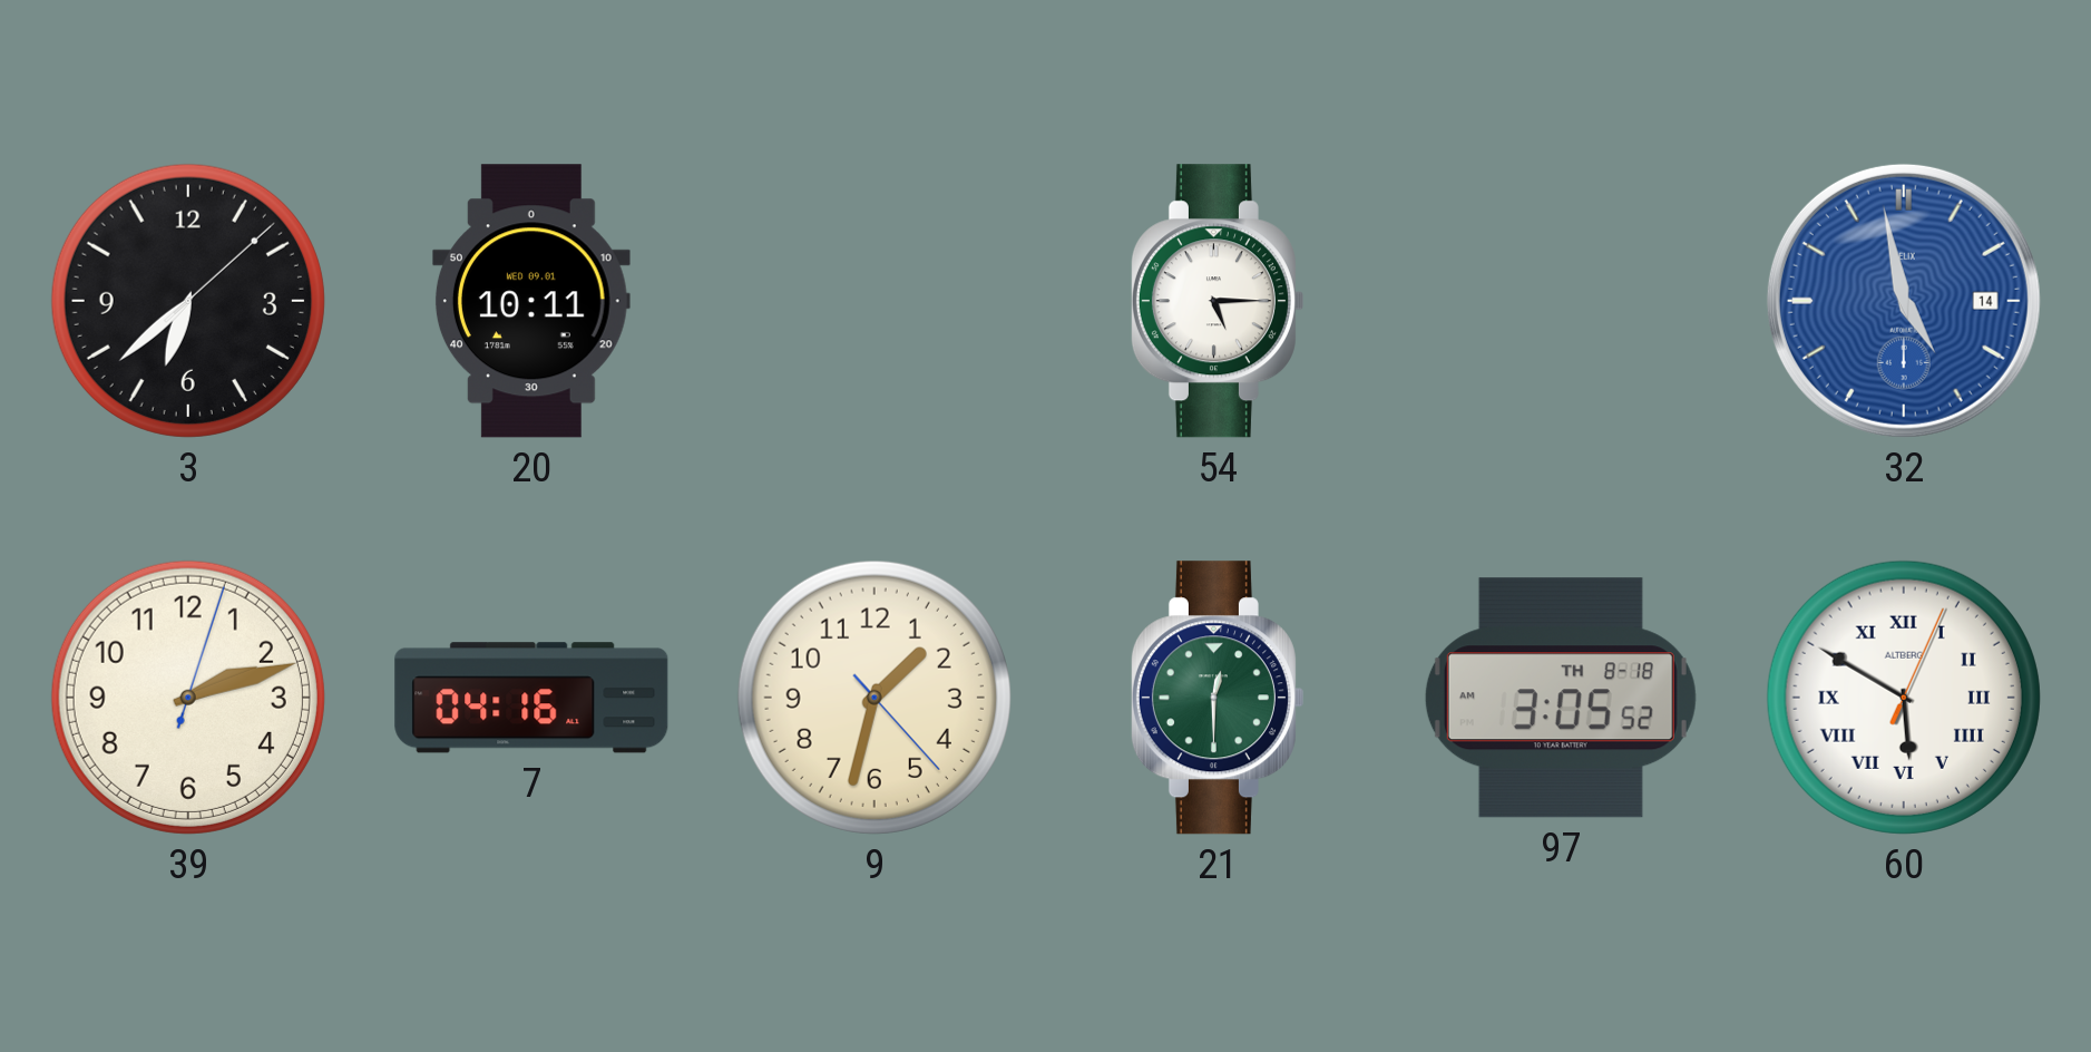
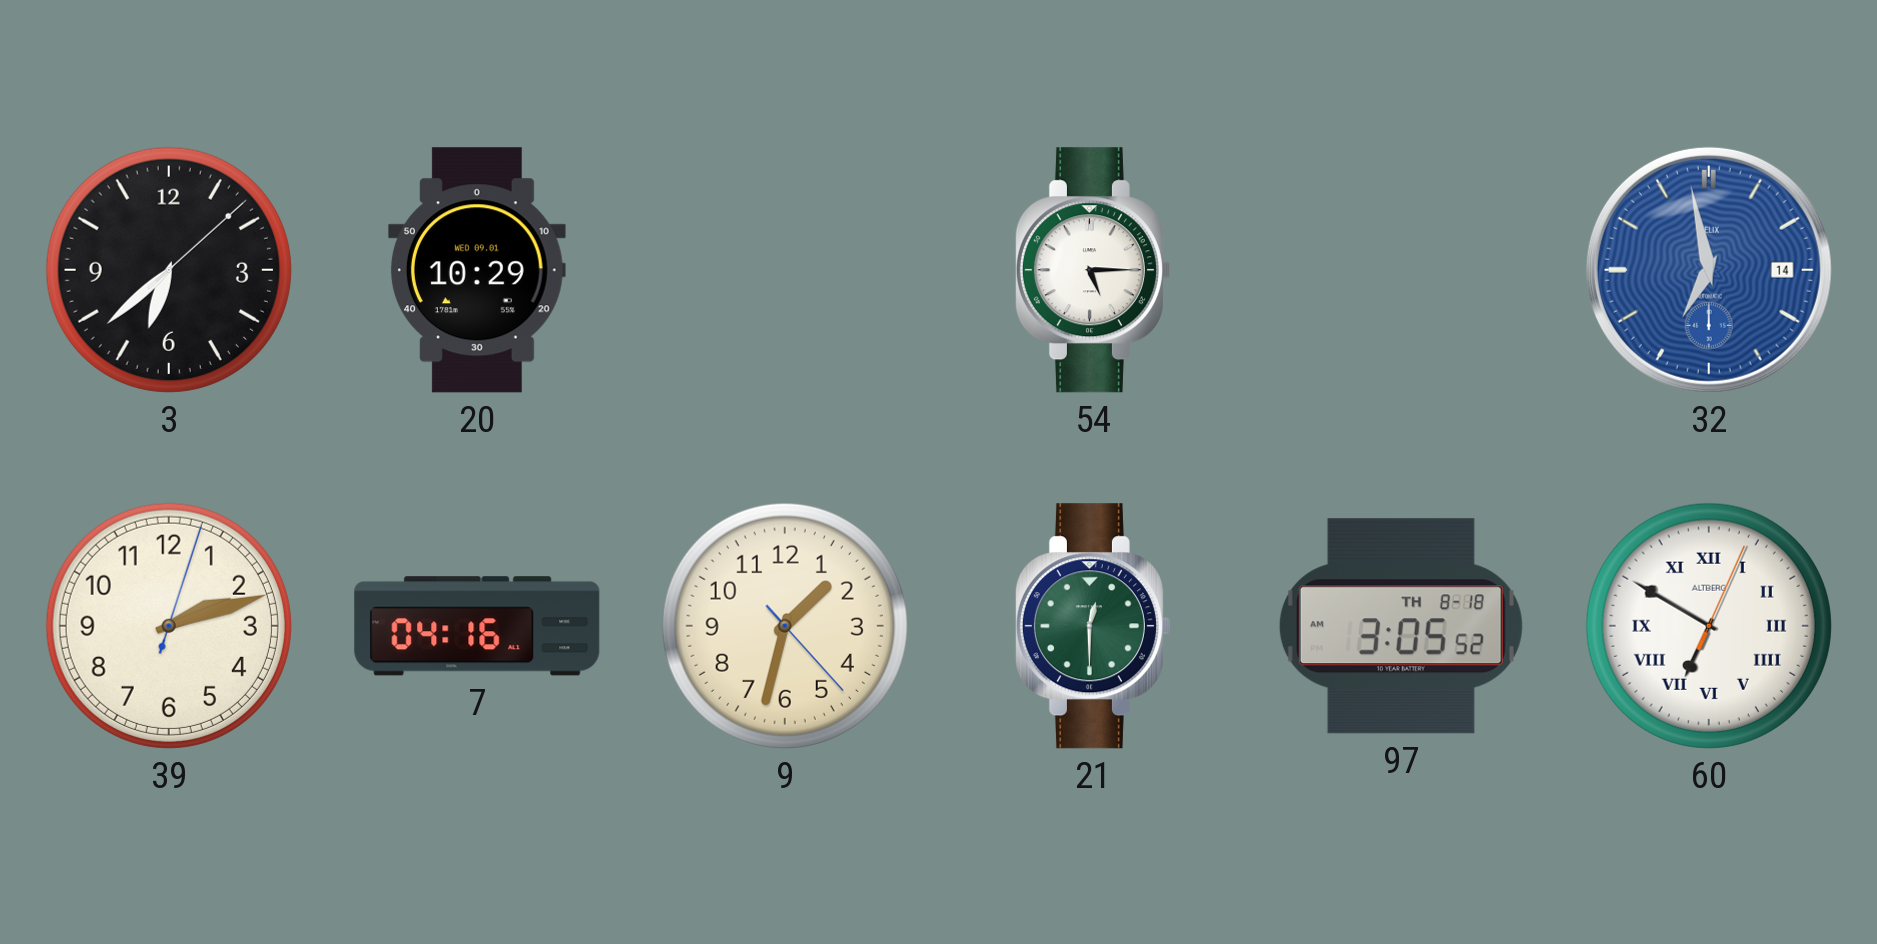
20: 10:11 -> 10:29 (477, 270)
32: 4:58 -> 6:58 (1709, 270)
60: 5:50 -> 6:50 (1709, 626)
